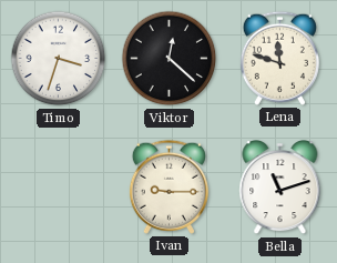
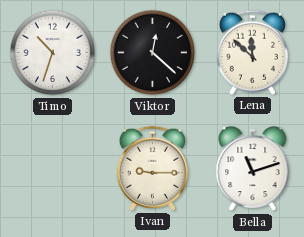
Timo: 3:33 -> 10:33 (53, 53)
Lena: 11:48 -> 11:52 (252, 52)
